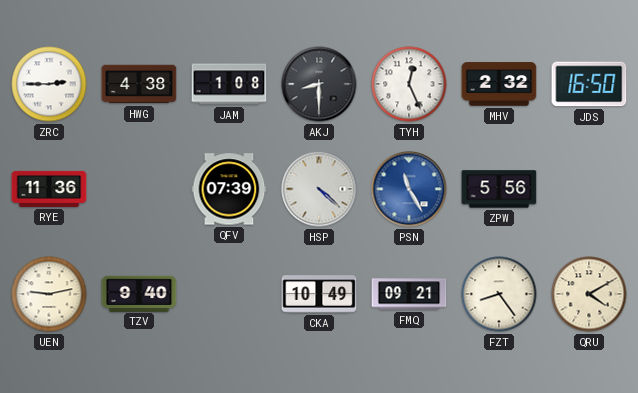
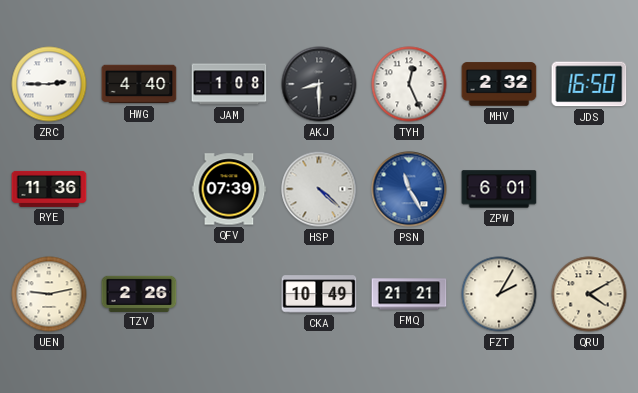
HWG: 4:38 -> 4:40 (139, 84)
ZPW: 5:56 -> 6:01 (499, 189)
TZV: 9:40 -> 2:26 (139, 293)
FMQ: 09:21 -> 21:21 (409, 294)
FZT: 8:24 -> 2:05 (499, 294)
